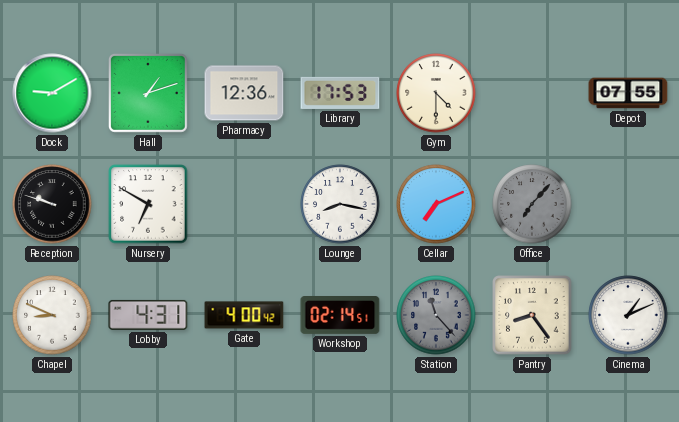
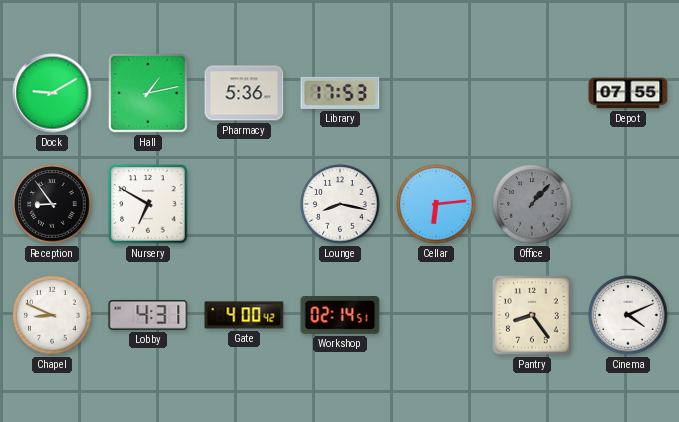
Hall: 1:12 -> 1:13 (148, 93)
Pharmacy: 12:36 -> 5:36 (244, 93)
Gym: 4:30 -> none (436, 93)
Reception: 9:48 -> 8:54 (52, 204)
Cellar: 7:11 -> 6:14 (436, 204)
Office: 7:07 -> 1:07 (532, 204)
Station: 11:23 -> none (436, 315)
Cinema: 1:11 -> 4:11 (628, 315)
